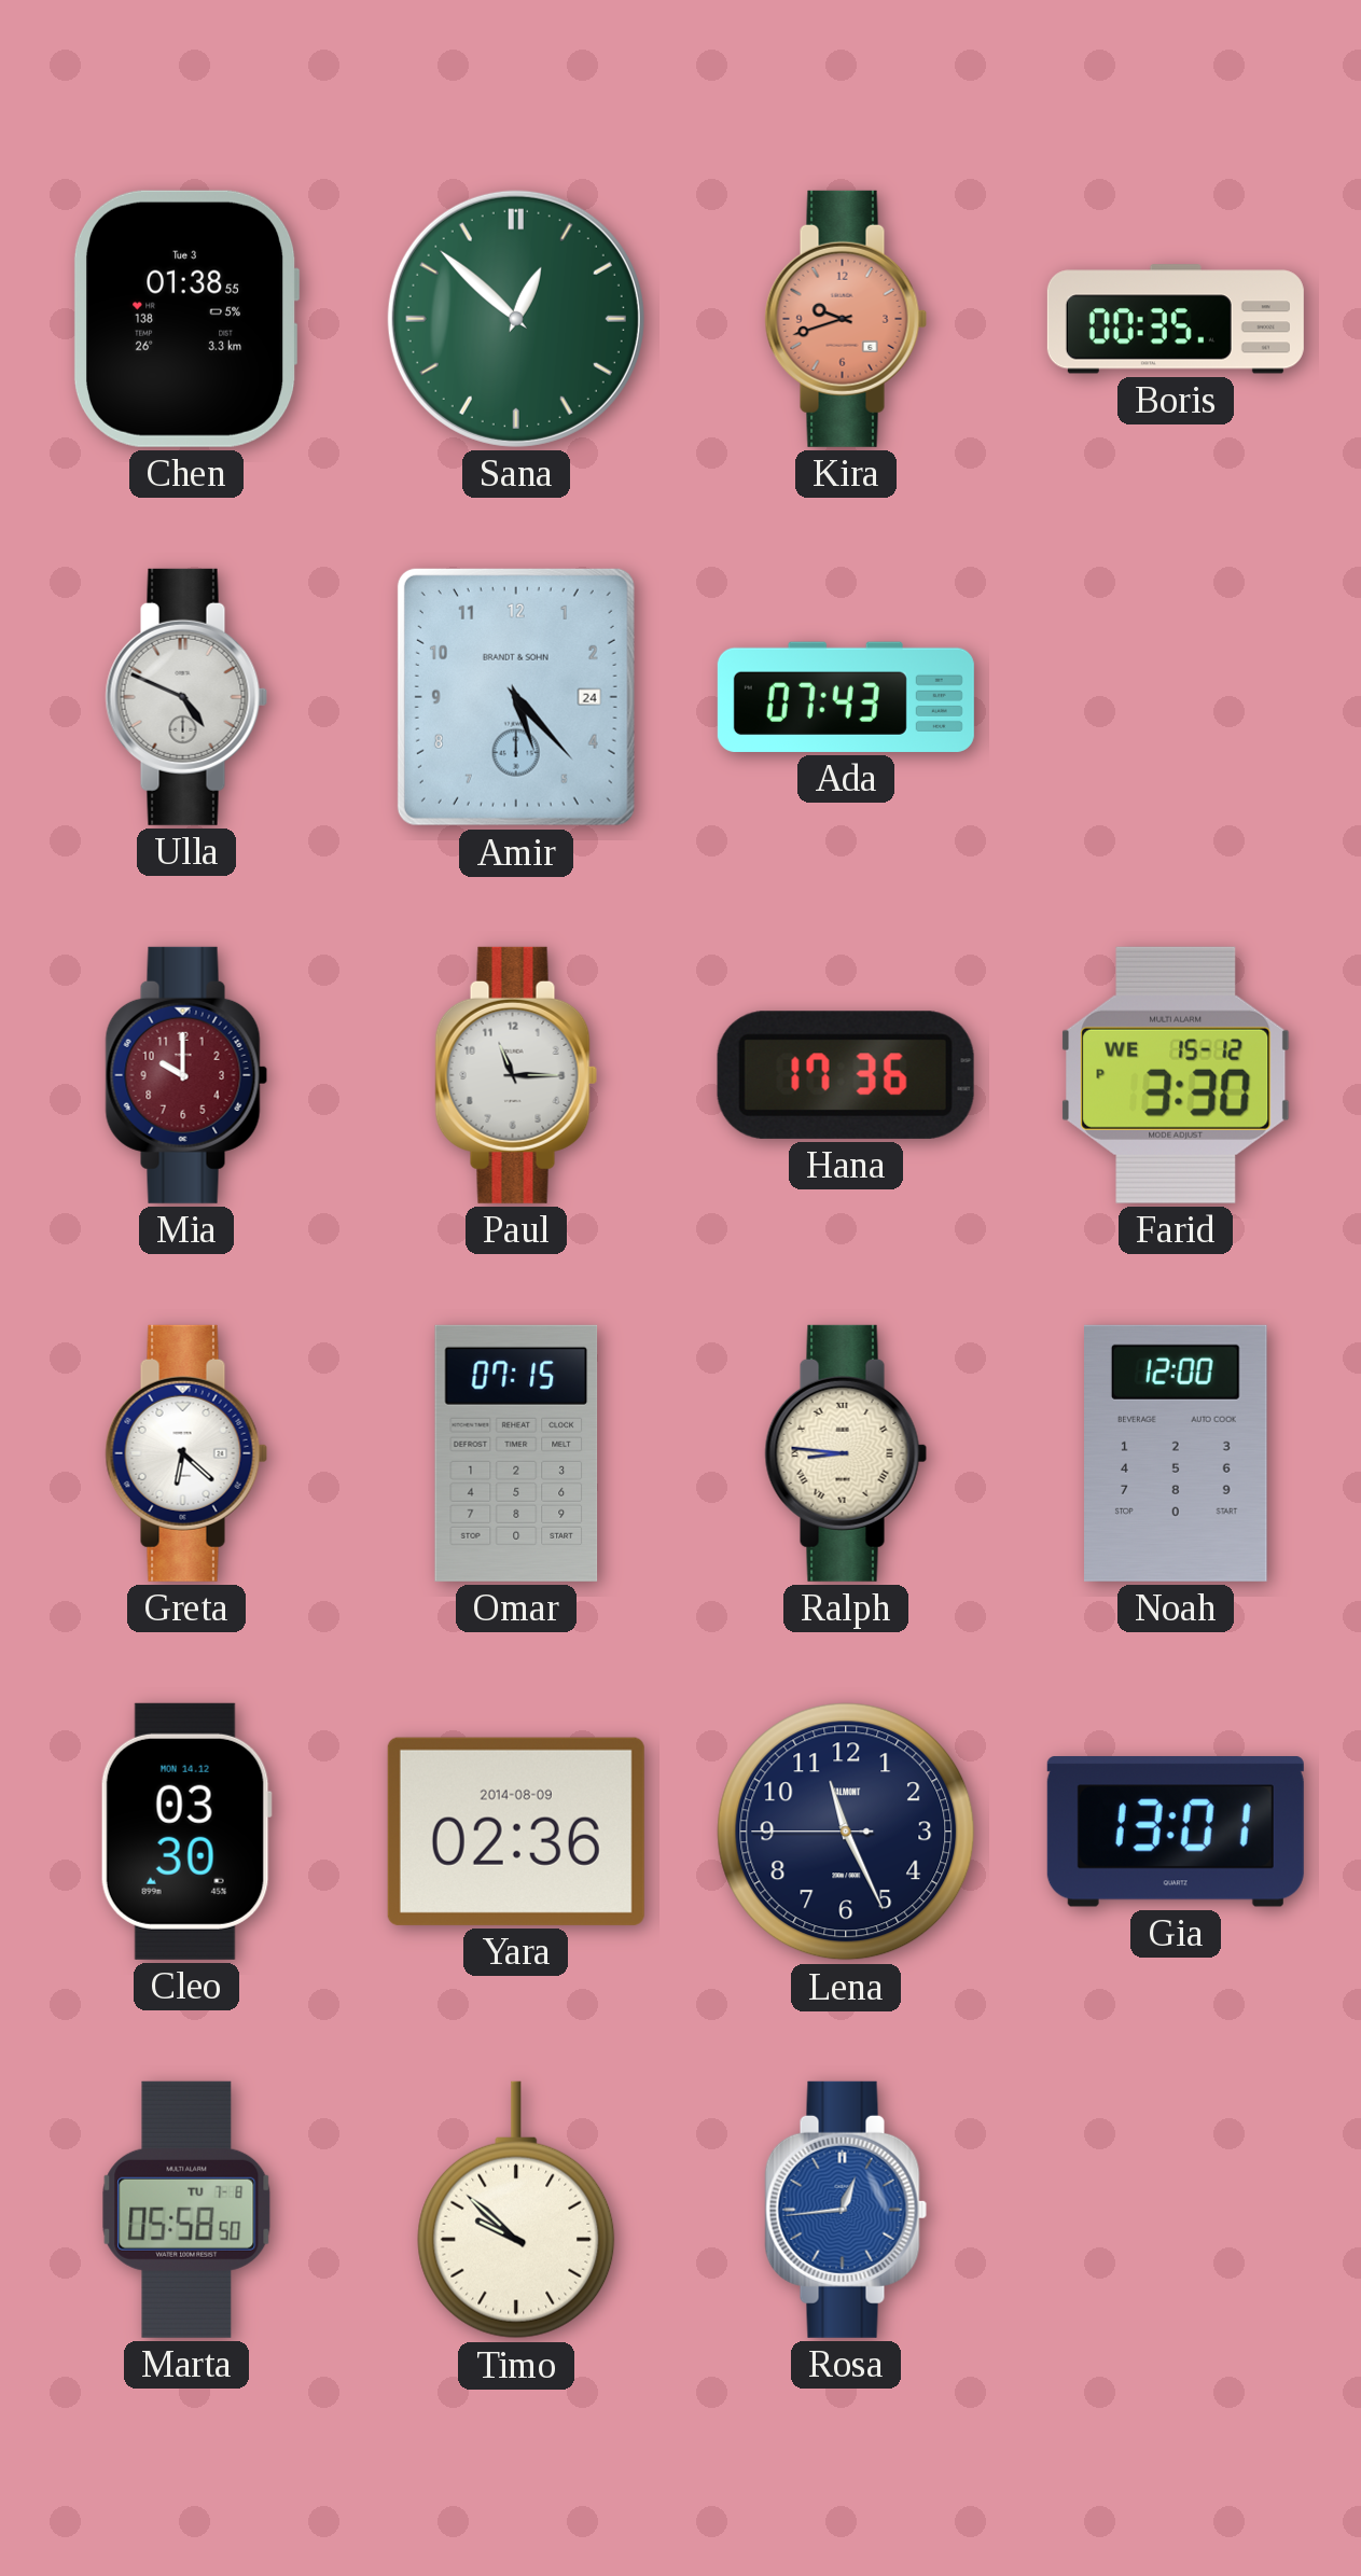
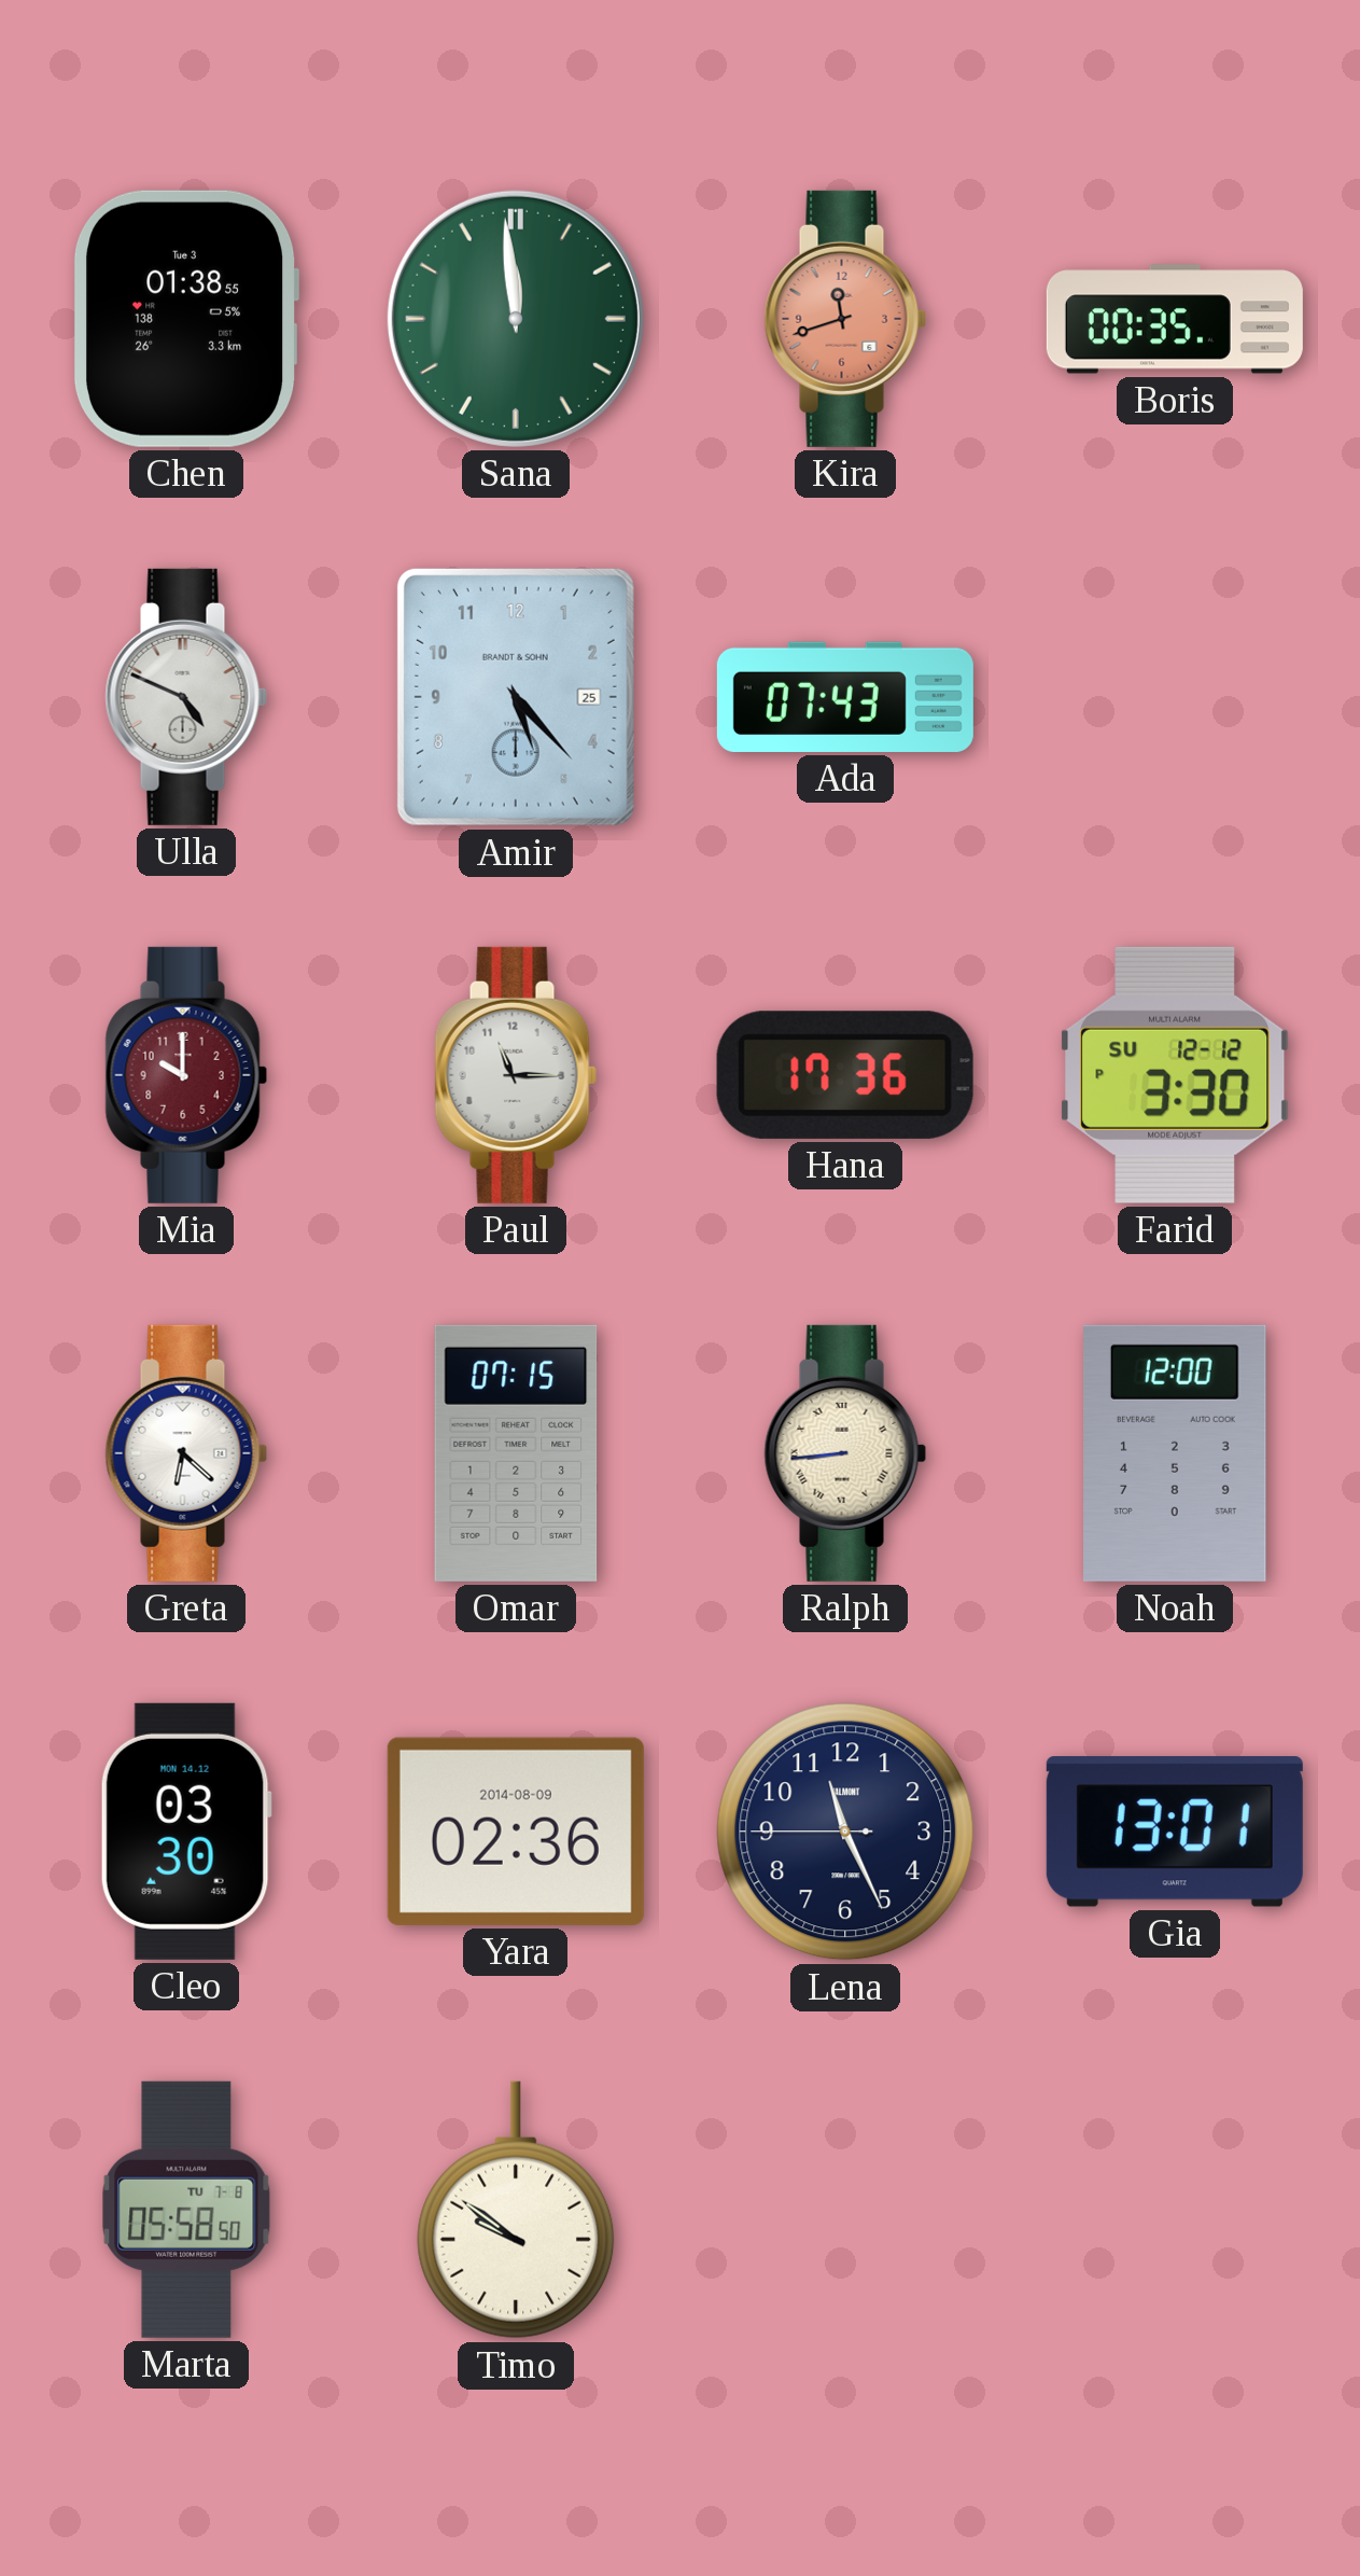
Sana: 12:52 -> 11:59 (516, 319)
Kira: 9:42 -> 11:42 (845, 319)
Amir date: 24 -> 25 (516, 697)
Farid date: WE 15-12 -> SU 12-12 (1175, 1075)
Ralph: 8:46 -> 8:44 (845, 1453)
Timo: 9:52 -> 9:51 (516, 2210)
Rosa: 12:44 -> none (846, 2210)
